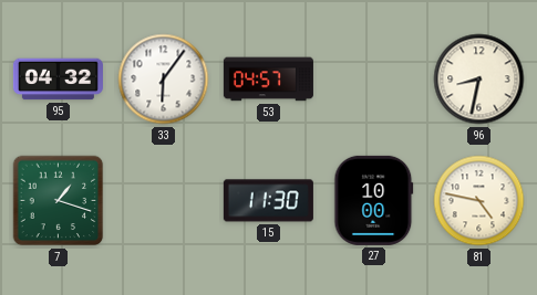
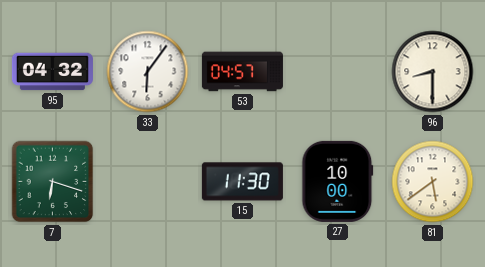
96: 8:32 -> 8:30 (433, 72)
7: 1:18 -> 6:18 (53, 182)
81: 4:47 -> 5:39 (433, 182)
